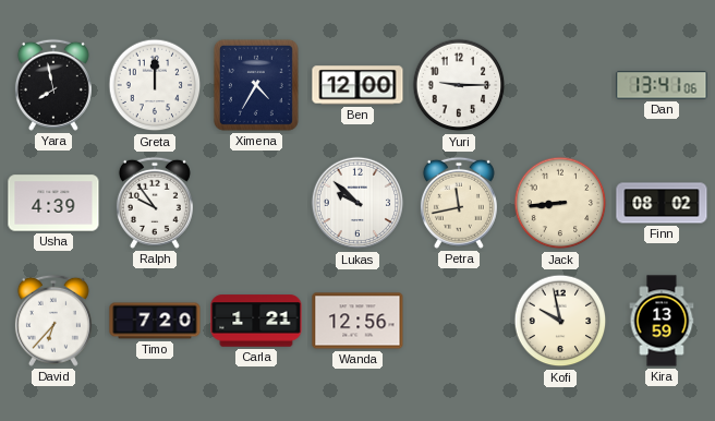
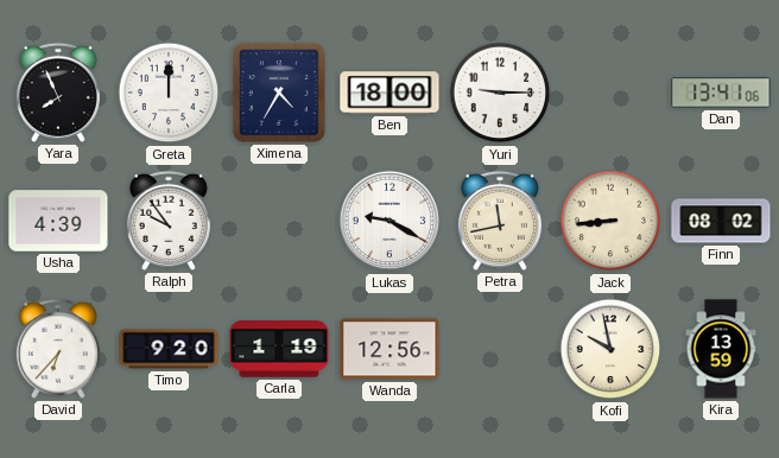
Yara: 7:58 -> 7:56 (58, 93)
Ben: 12:00 -> 18:00 (389, 93)
Lukas: 9:52 -> 9:20 (389, 221)
Timo: 7:20 -> 9:20 (169, 349)
Carla: 1:21 -> 1:19 (279, 349)
